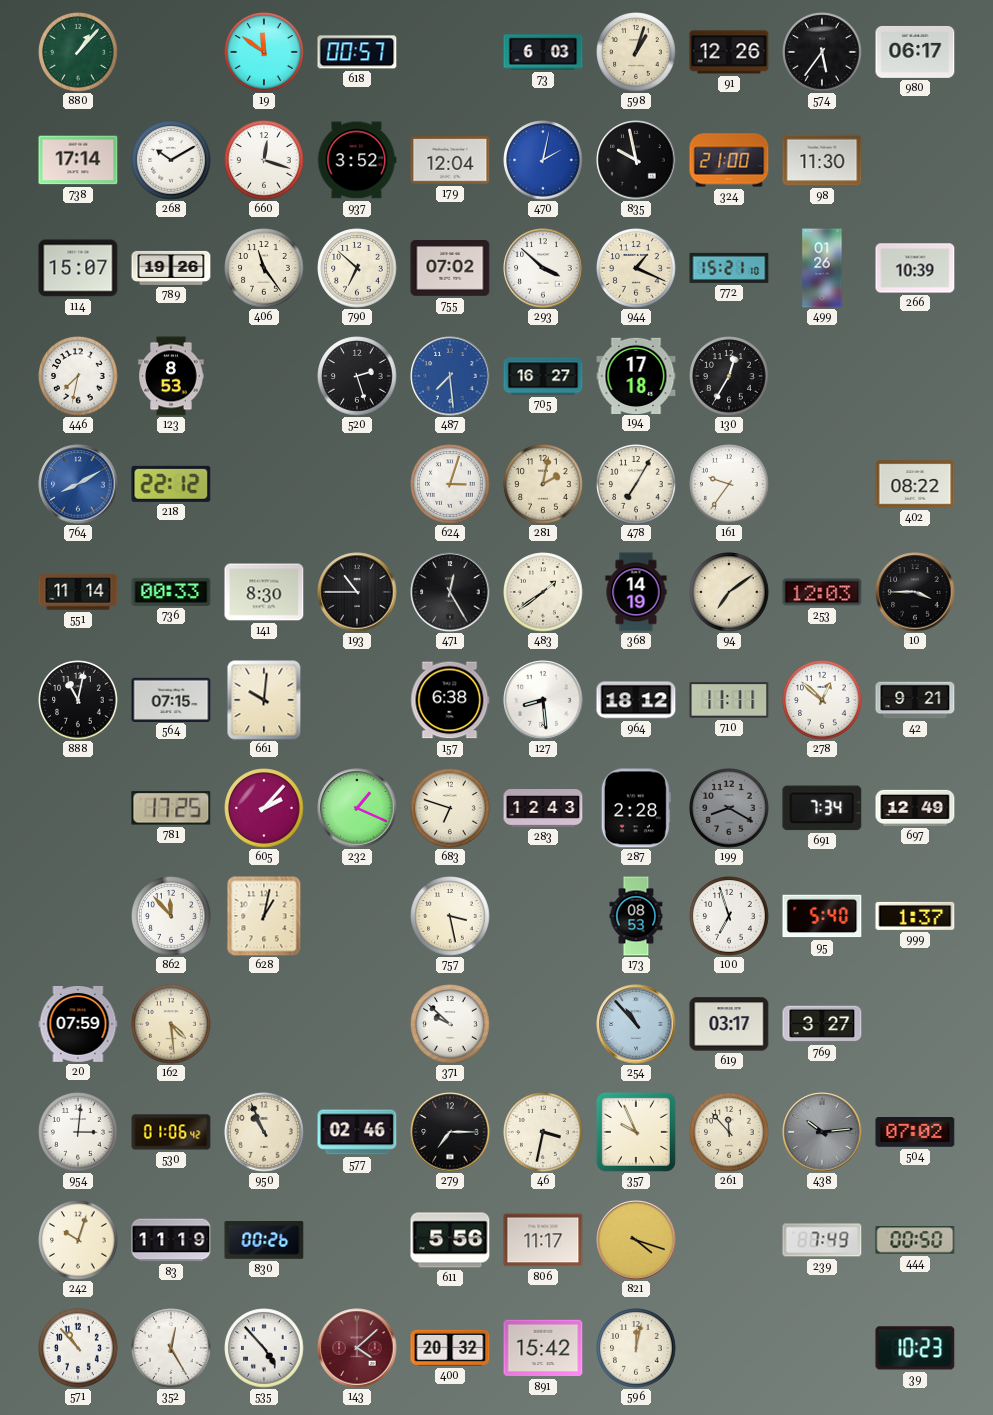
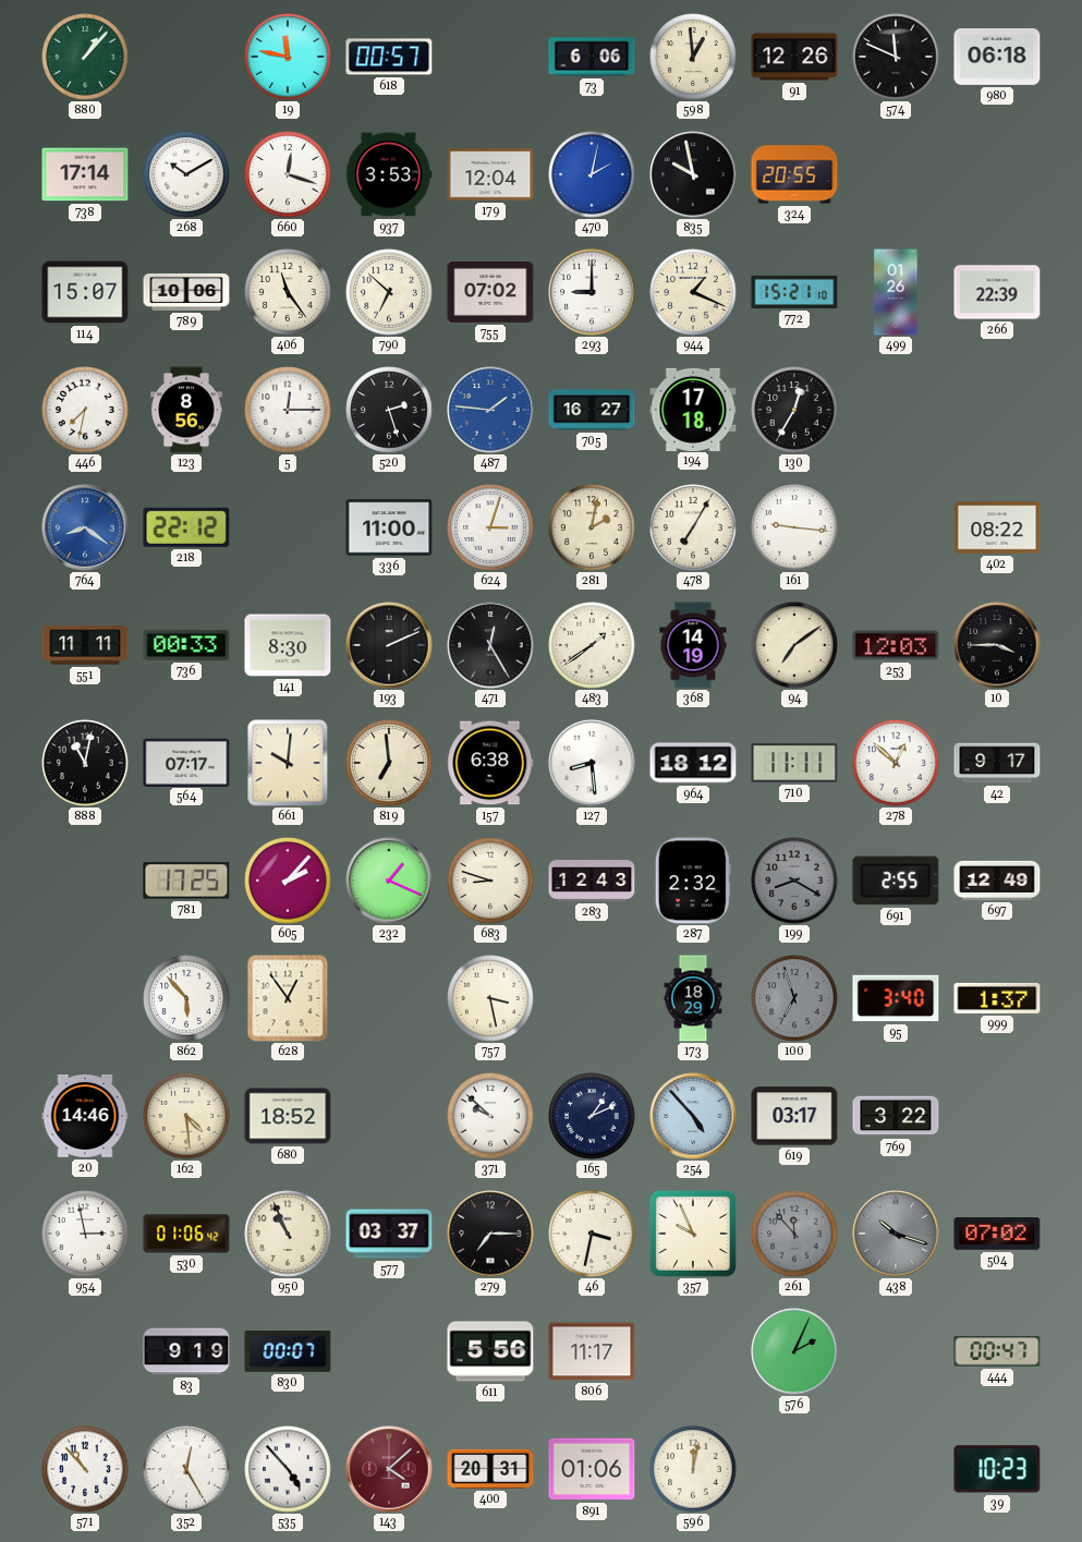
19: 11:51 -> 11:47 (288, 57)
73: 6:03 -> 6:06 (592, 57)
598: 1:03 -> 12:59 (693, 57)
574: 5:36 -> 11:49 (896, 57)
980: 06:17 -> 06:18 (997, 57)
937: 3:52 -> 3:53 (389, 174)
324: 21:00 -> 20:55 (794, 174)
98: 11:30 -> none (822, 160)
789: 19:26 -> 10:06 (186, 292)
293: 3:52 -> 9:00 (592, 292)
266: 10:39 -> 22:39 (997, 292)
123: 8:53 -> 8:56 (186, 410)
5: none -> 12:15 (288, 410)
487: 7:29 -> 1:46 (490, 410)
764: 8:10 -> 8:21 (85, 527)
336: none -> 11:00 (389, 527)
161: 9:36 -> 9:16 (794, 527)
551: 11:14 -> 11:11 (85, 645)
193: 10:45 -> 2:11 (389, 645)
564: 07:15 -> 07:17 (186, 762)
819: none -> 6:59 (389, 763)
42: 9:21 -> 9:17 (997, 763)
683: 6:48 -> 8:48 (490, 881)
287: 2:28 -> 2:32 (693, 881)
691: 7:34 -> 2:55 (896, 881)
862: 11:53 -> 5:53 (186, 998)
628: 1:02 -> 12:54 (288, 998)
173: 08:53 -> 18:29 (693, 998)
100 dial: white -> grey (794, 998)
95: 5:40 -> 3:40 (896, 998)
20: 07:59 -> 14:46 (85, 1117)
680: none -> 18:52 (288, 1116)
165: none -> 1:11 (592, 1116)
254: 10:53 -> 4:53 (693, 1116)
769: 3:27 -> 3:22 (896, 1116)
954: 3:01 -> 2:58 (85, 1234)
577: 02:46 -> 03:37 (389, 1234)
261 dial: cream -> grey (794, 1234)
438: 10:14 -> 10:18 (896, 1234)
242: 10:03 -> none (78, 1240)
83: 11:19 -> 9:19 (186, 1351)
830: 00:26 -> 00:07 (288, 1351)
821: 4:18 -> none (636, 1240)
576: none -> 2:04 (794, 1351)
239: 7:49 -> none (822, 1240)
444: 00:50 -> 00:47 (997, 1351)
400: 20:32 -> 20:31 (490, 1469)
891: 15:42 -> 01:06 (592, 1469)
